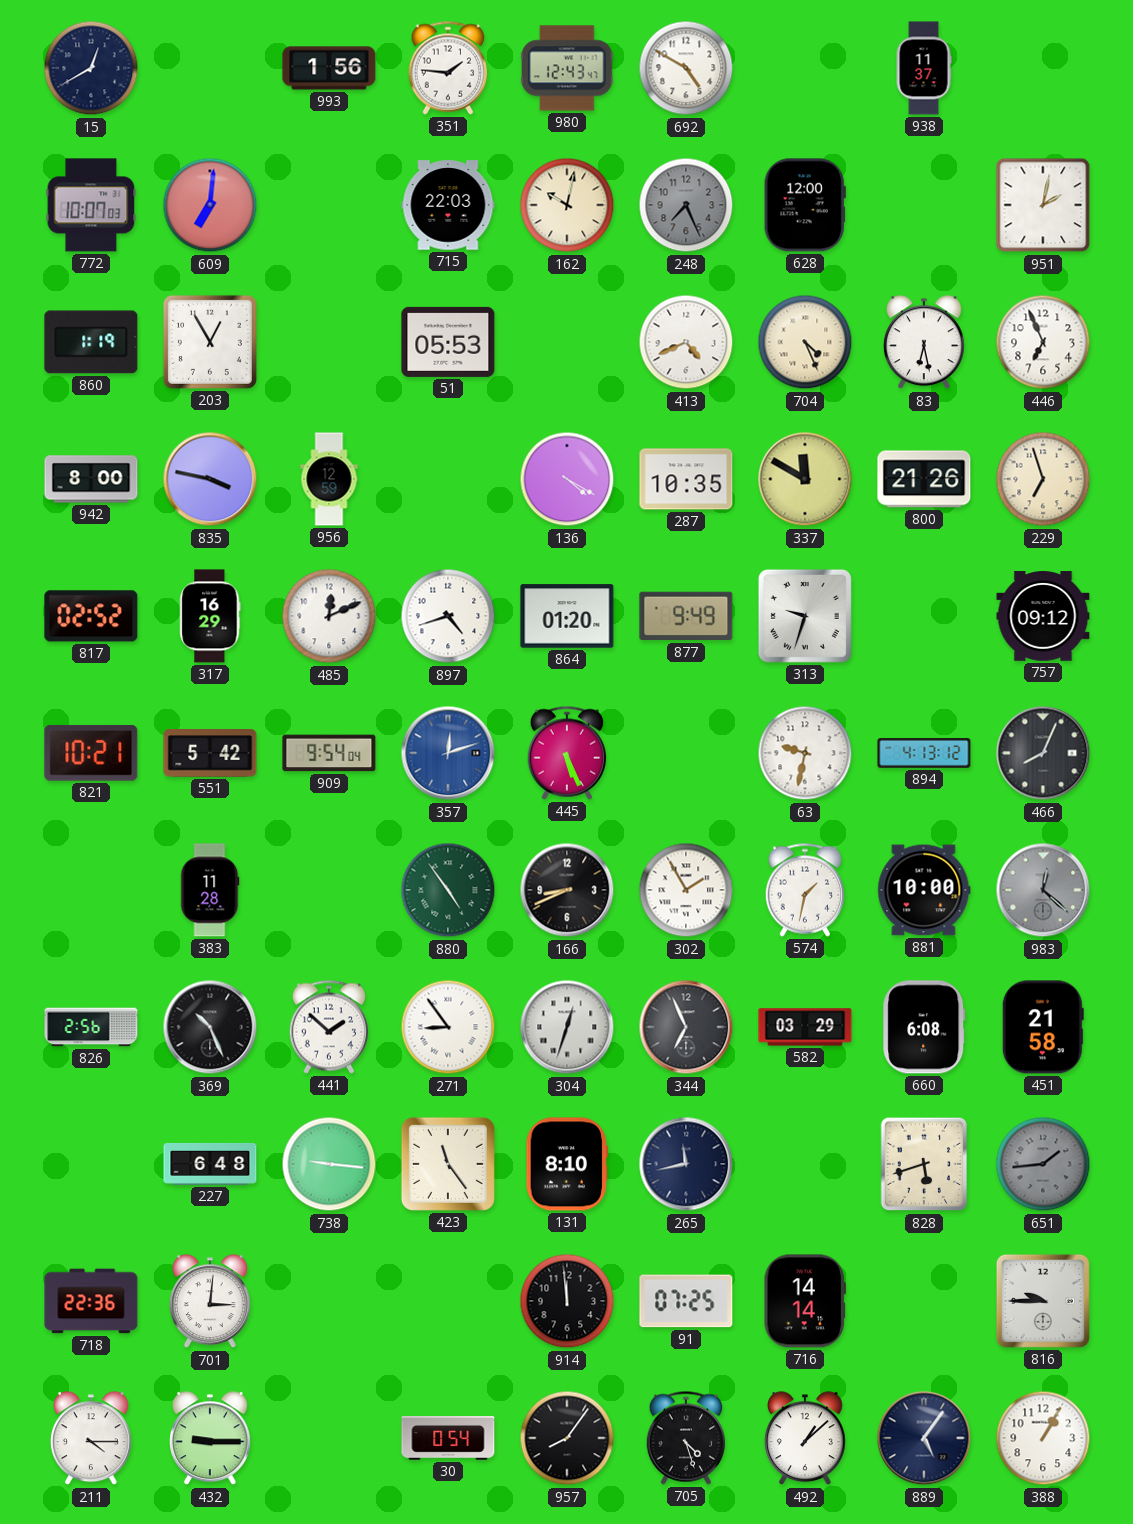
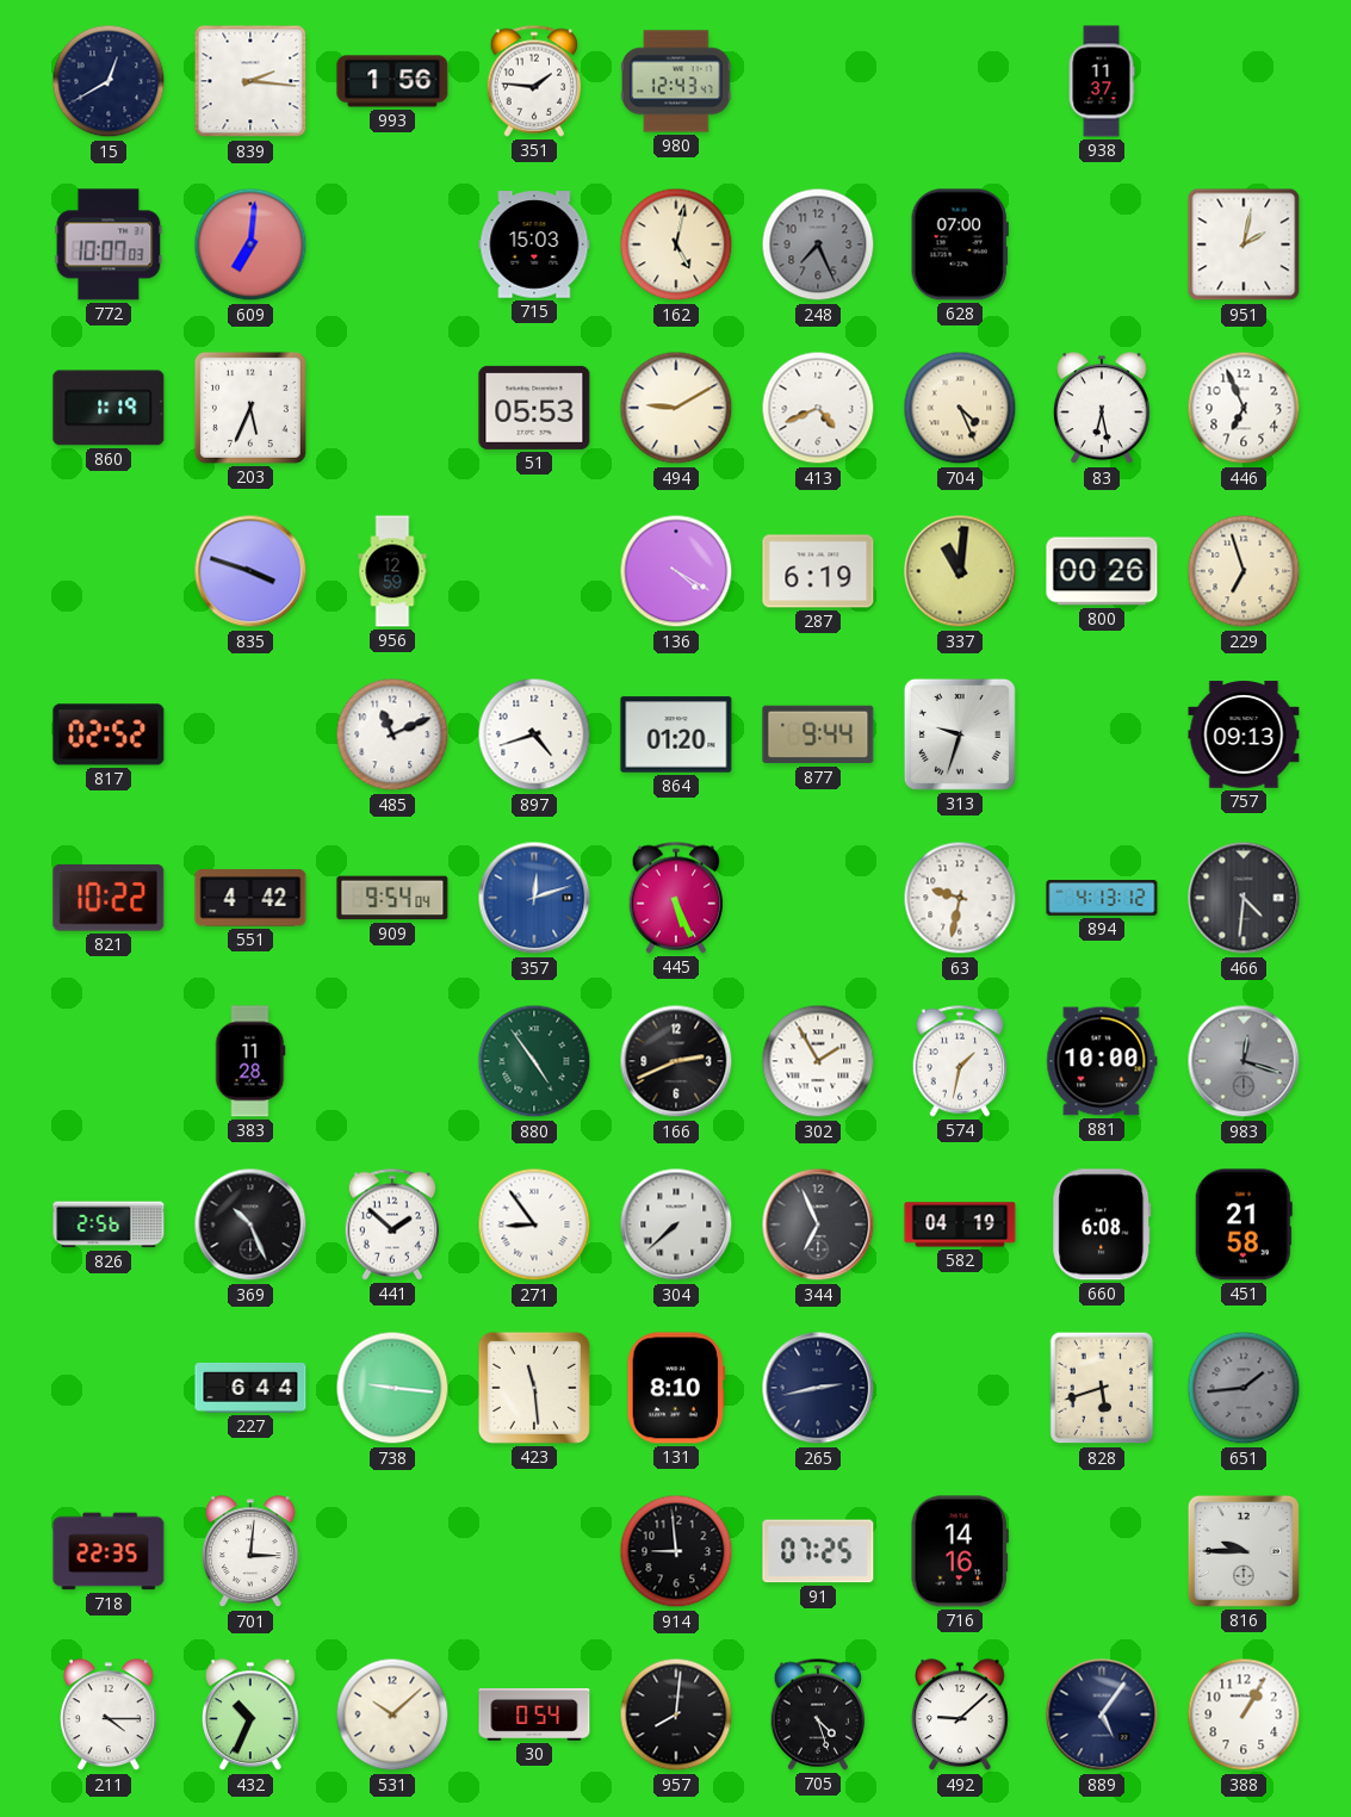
839: none -> 2:16 (250, 81)
692: 4:50 -> none (686, 68)
715: 22:03 -> 15:03 (534, 244)
162: 10:02 -> 5:02 (676, 244)
628: 12:00 -> 07:00 (960, 244)
203: 12:55 -> 5:34 (250, 408)
494: none -> 9:10 (676, 408)
942: 8:00 -> none (91, 479)
835: 3:47 -> 3:48 (250, 571)
287: 10:35 -> 6:19 (818, 571)
337: 11:50 -> 11:01 (960, 571)
800: 21:26 -> 00:26 (1102, 571)
317: 16:29 -> none (210, 616)
485: 12:11 -> 11:11 (392, 734)
877: 9:49 -> 9:44 (818, 734)
757: 09:12 -> 09:13 (1244, 734)
821: 10:21 -> 10:22 (109, 898)
551: 5:42 -> 4:42 (250, 898)
466: 8:04 -> 4:31 (1244, 898)
166: 8:41 -> 2:41 (676, 1061)
983: 12:22 -> 12:18 (1244, 1061)
304: 12:33 -> 7:38 (676, 1224)
582: 03:29 -> 04:19 (960, 1224)
227: 6:48 -> 6:44 (250, 1388)
423: 11:24 -> 11:29 (534, 1388)
265: 11:43 -> 2:43 (818, 1388)
718: 22:36 -> 22:35 (109, 1551)
914: 11:59 -> 8:59 (676, 1551)
716: 14:14 -> 14:16 (960, 1551)
432: 9:15 -> 10:34 (250, 1716)
531: none -> 10:08 (392, 1714)
957: 8:06 -> 8:01 (676, 1714)
492: 1:08 -> 9:08 (960, 1716)
